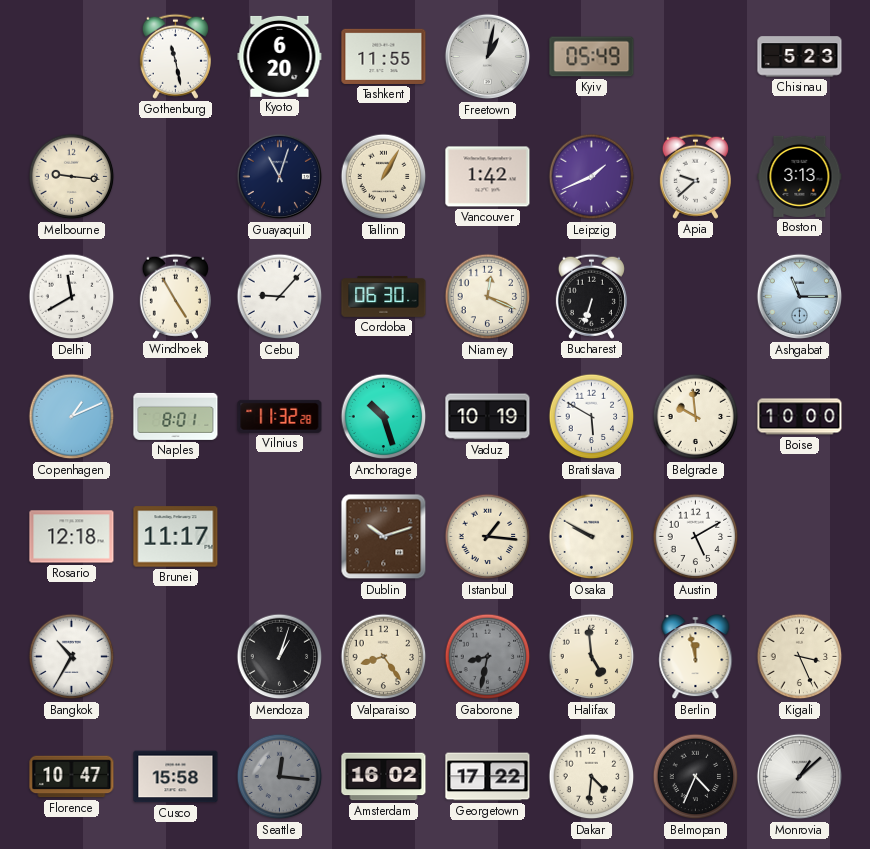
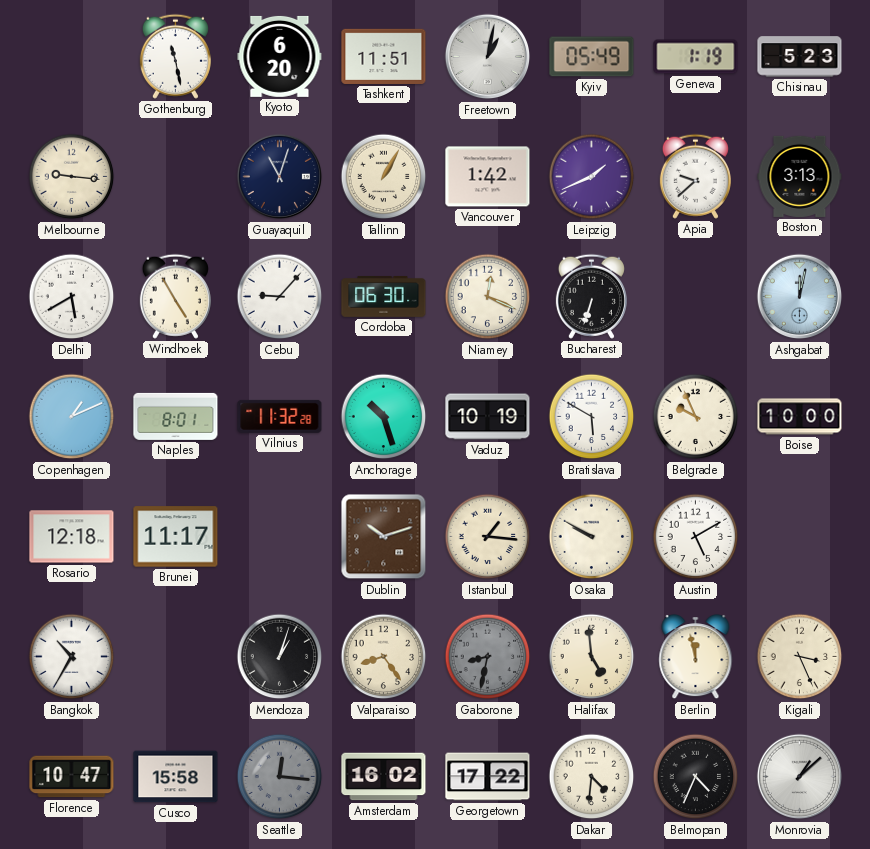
Tashkent: 11:55 -> 11:51 (384, 56)
Geneva: none -> 1:19 (696, 57)
Delhi: 11:40 -> 5:40 (72, 297)
Ashgabat: 11:15 -> 12:02 (800, 297)
Belgrade: 9:59 -> 9:56 (696, 417)
